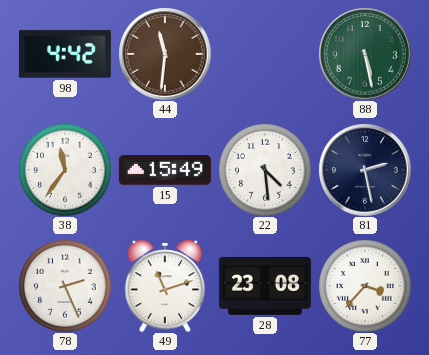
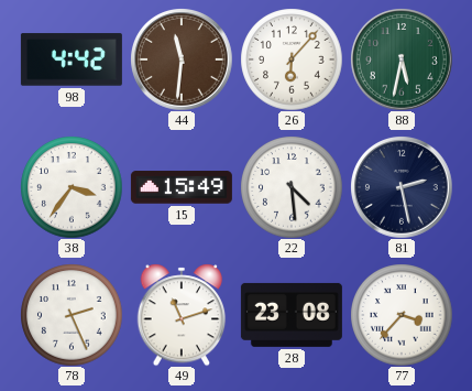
26: none -> 6:07 (292, 59)
88: 5:28 -> 5:32 (402, 59)
38: 11:36 -> 3:36 (72, 187)
